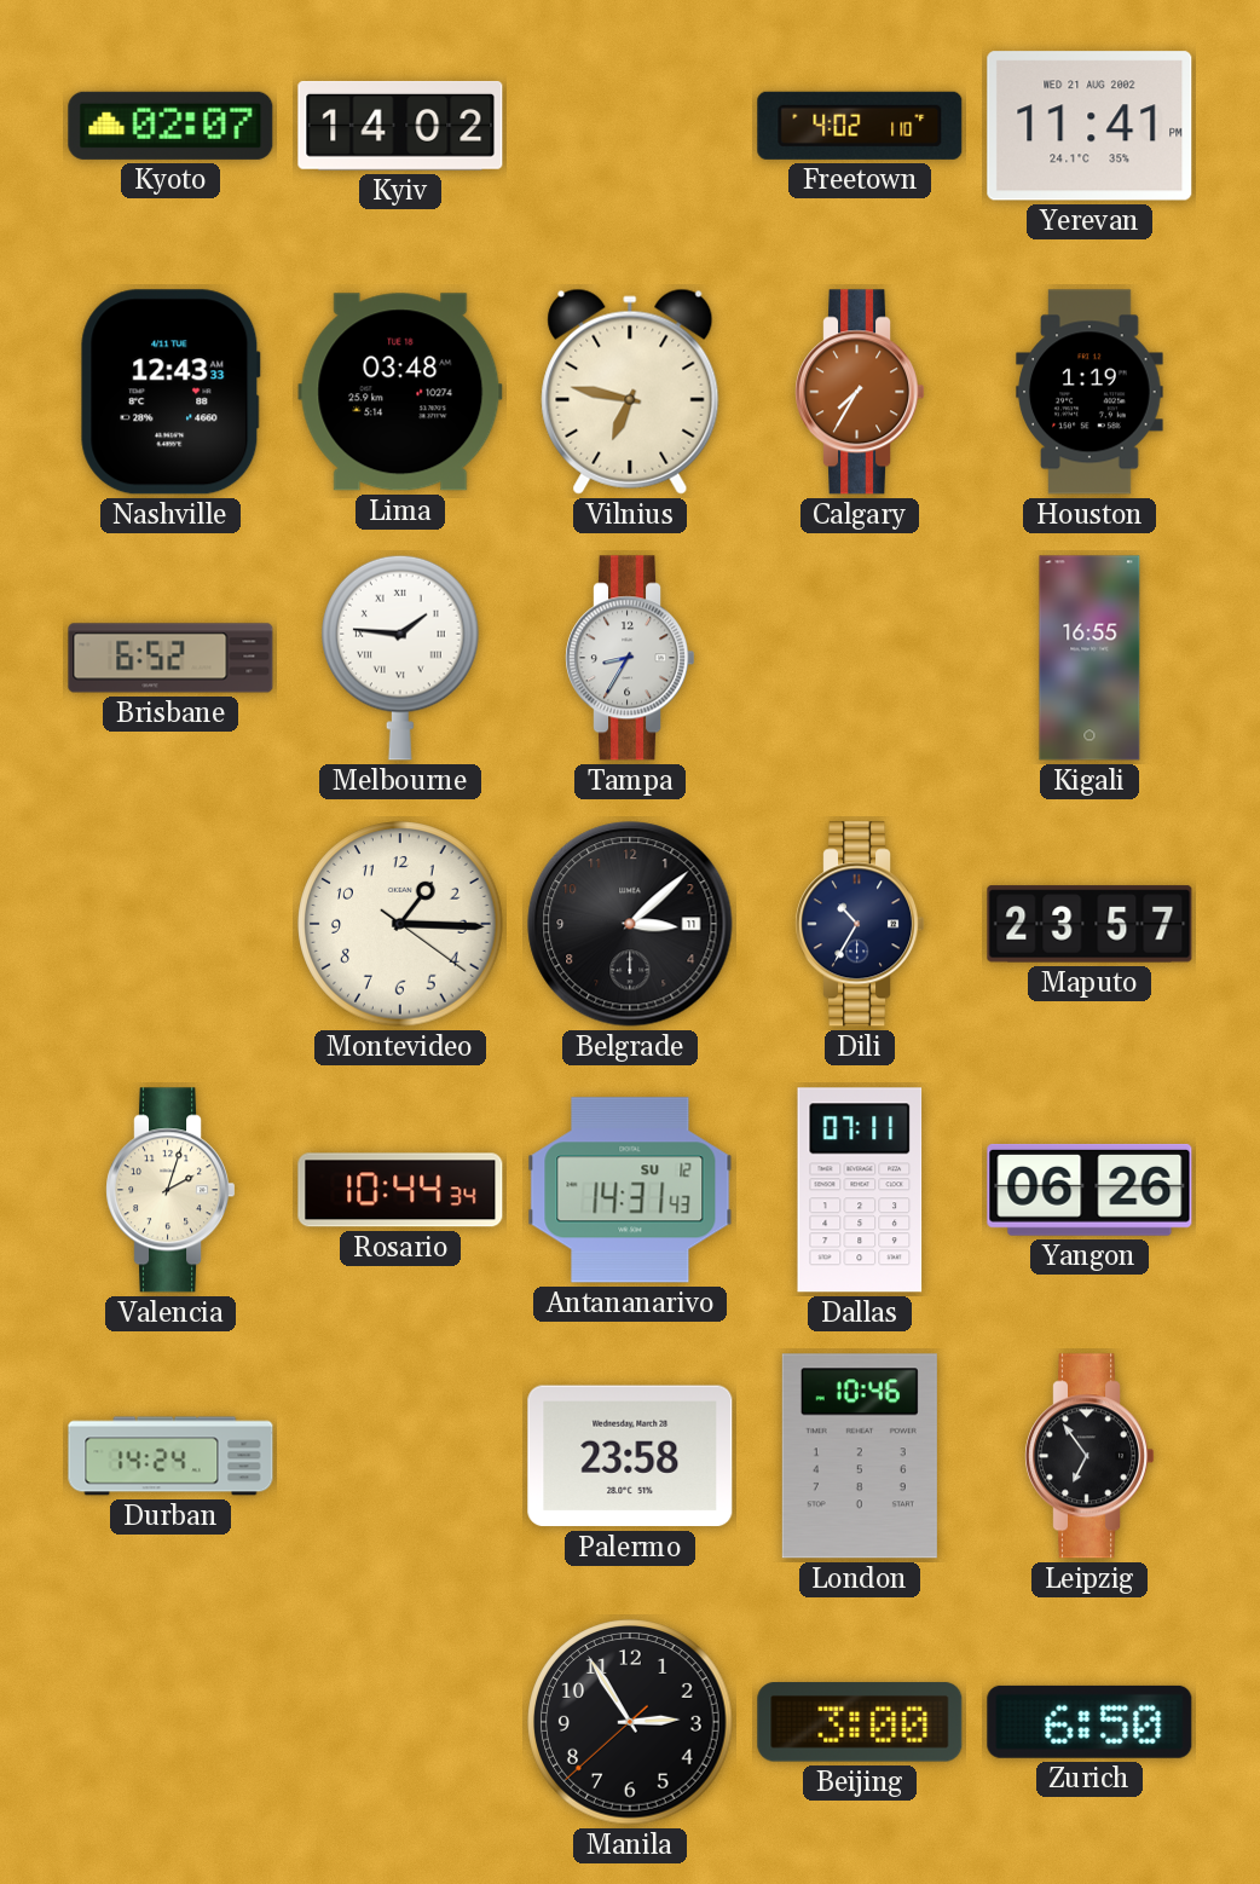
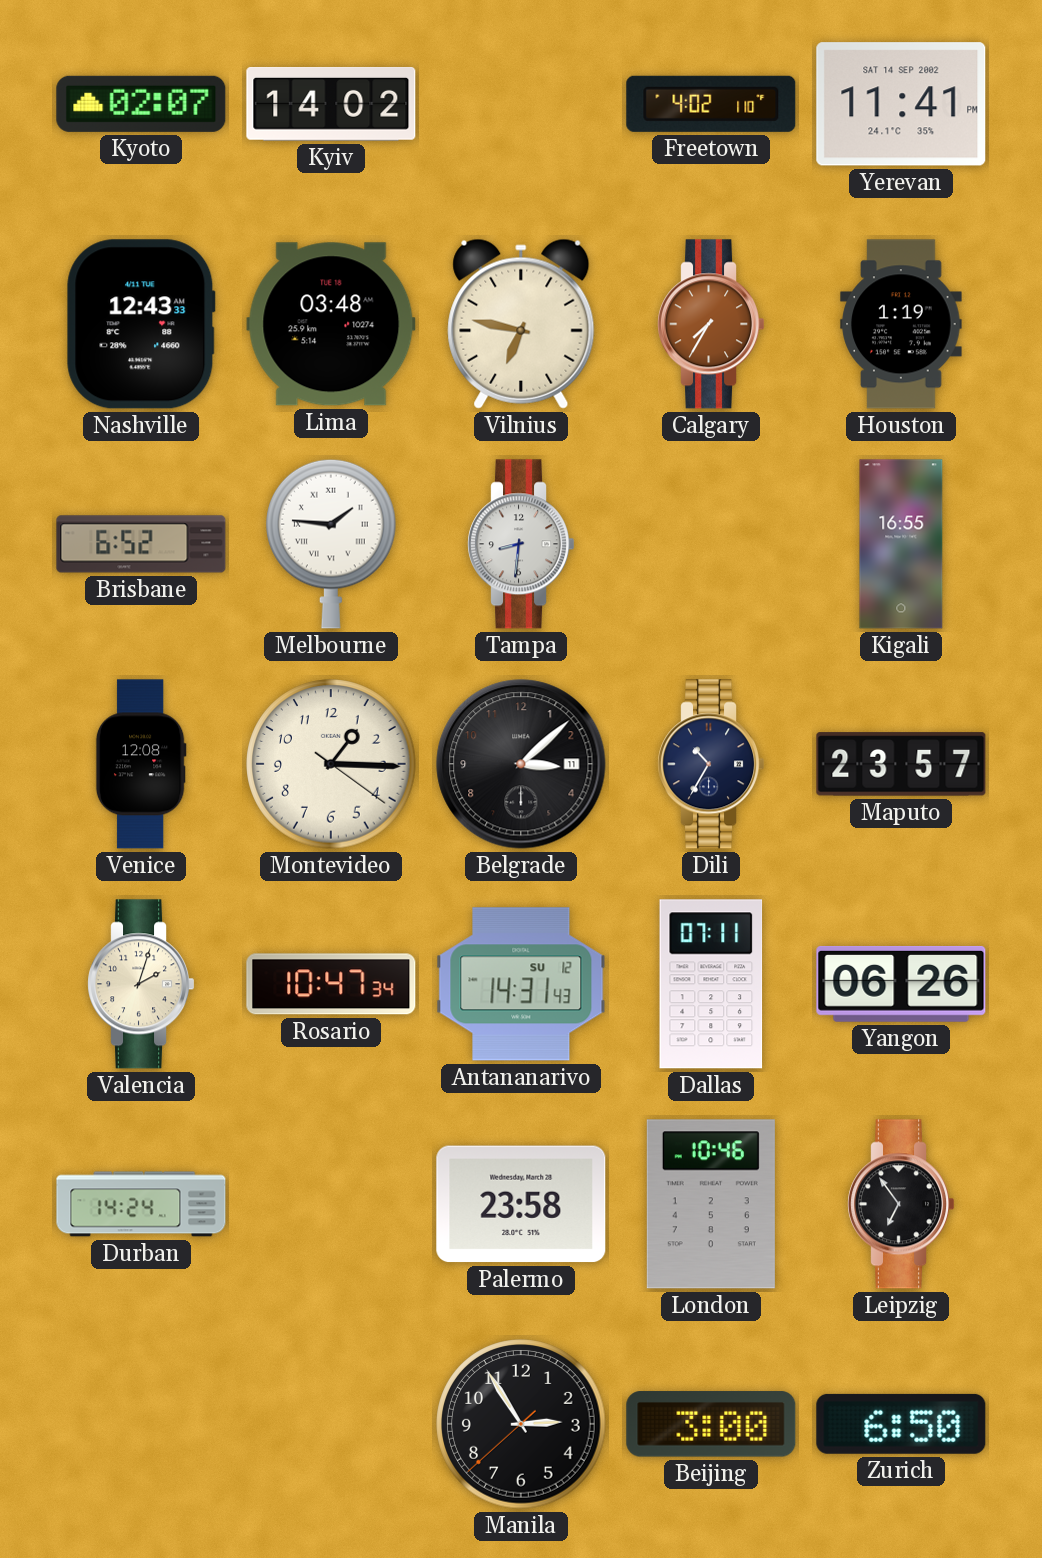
Yerevan date: WED 21 AUG 2002 -> SAT 14 SEP 2002 (901, 104)
Tampa: 8:35 -> 8:31 (521, 544)
Venice: none -> 12:08 (141, 764)
Rosario: 10:44 -> 10:47 (331, 984)
